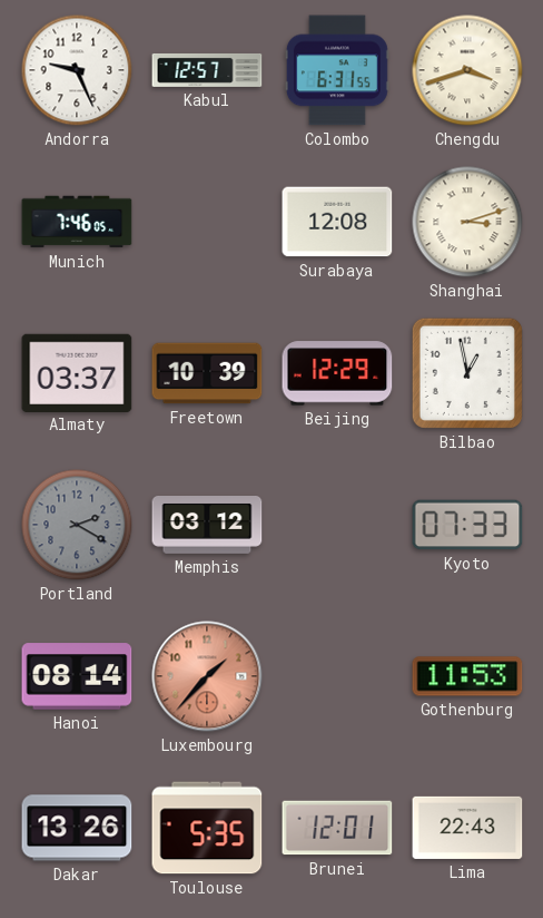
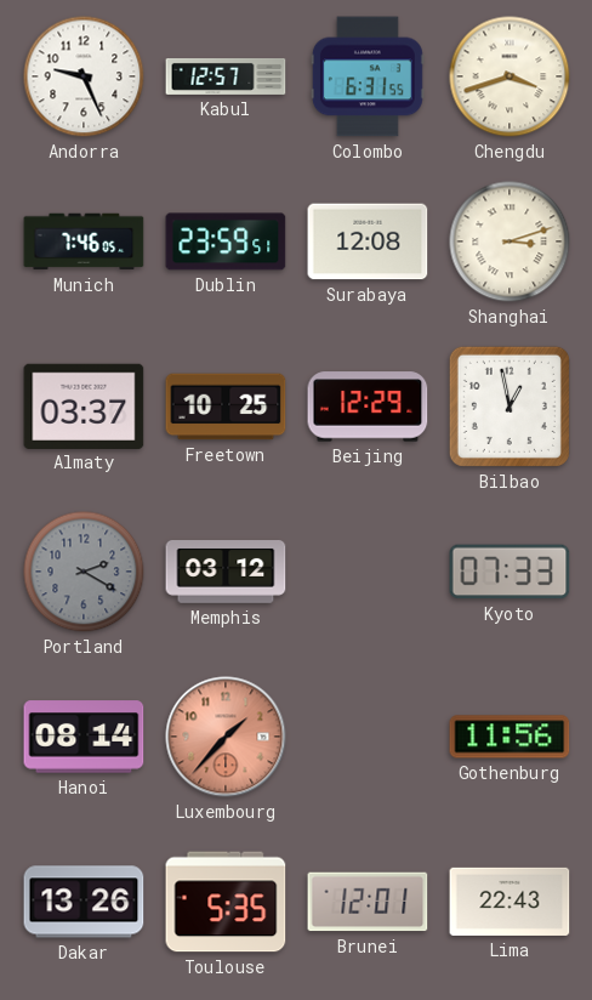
Dublin: none -> 23:59 (226, 242)
Freetown: 10:39 -> 10:25 (226, 407)
Gothenburg: 11:53 -> 11:56 (510, 737)
